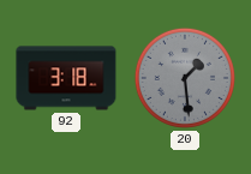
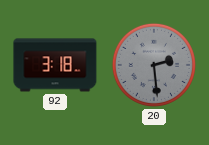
20: 1:29 -> 2:29 (154, 65)
